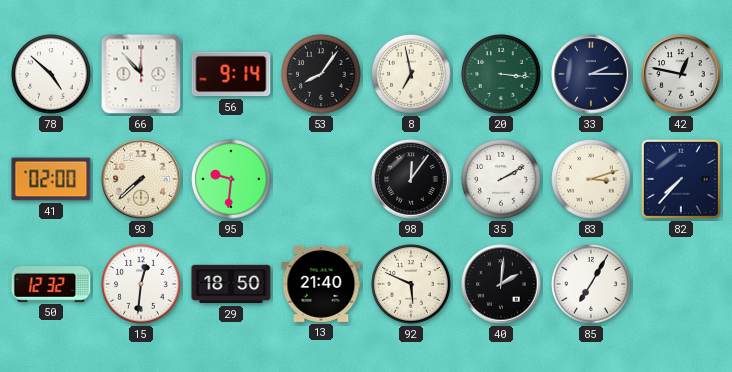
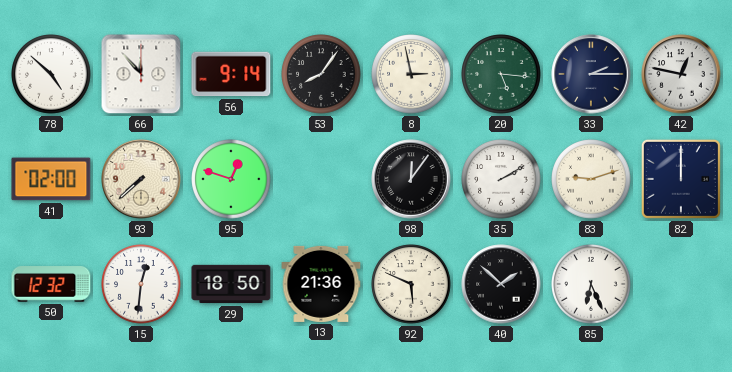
8: 6:58 -> 2:58 (411, 74)
20: 3:16 -> 5:16 (501, 74)
95: 9:31 -> 12:48 (231, 179)
83: 3:12 -> 9:12 (591, 179)
82: 7:37 -> 12:00 (681, 179)
13: 21:40 -> 21:36 (321, 284)
40: 2:01 -> 1:52 (501, 284)
85: 7:05 -> 6:26 (591, 284)
